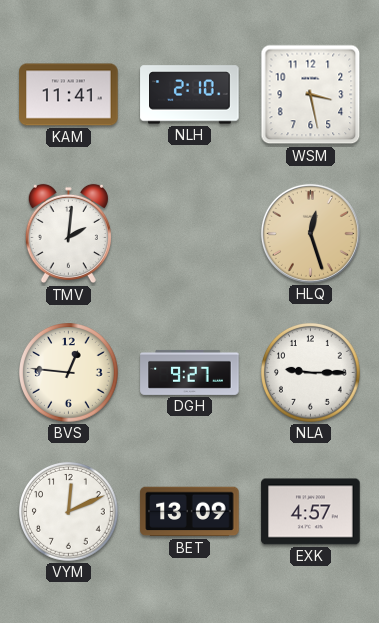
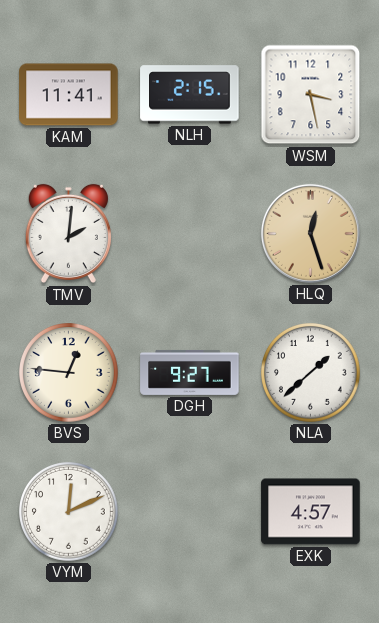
NLH: 2:10 -> 2:15 (190, 95)
NLA: 9:15 -> 1:38 (311, 373)
BET: 13:09 -> none (190, 512)
